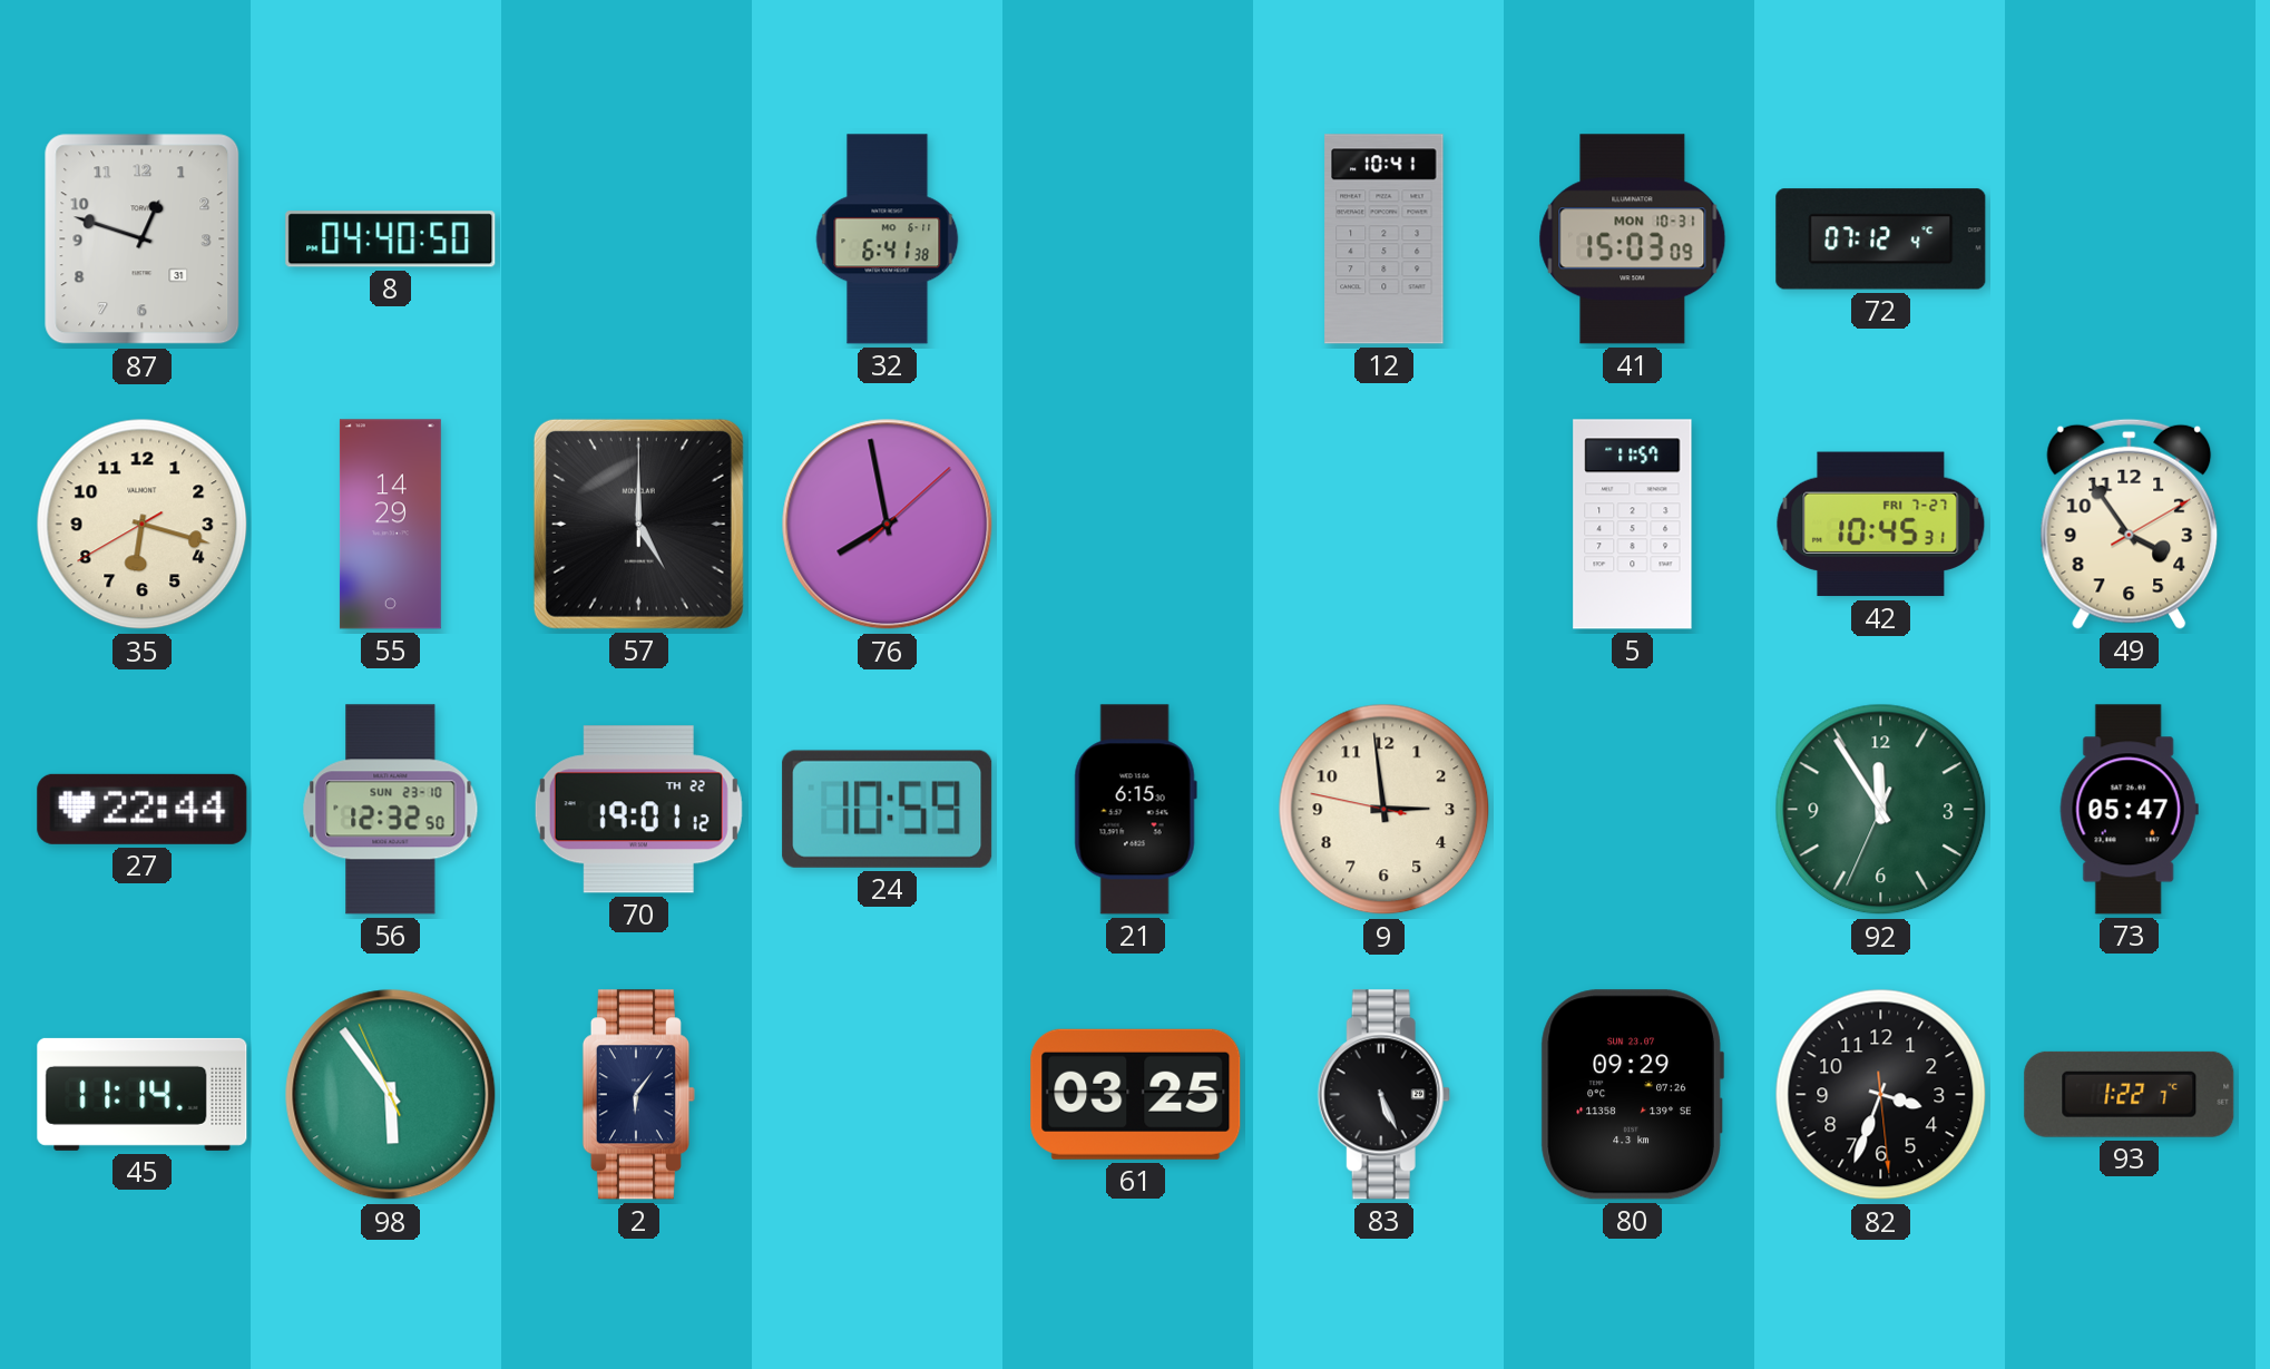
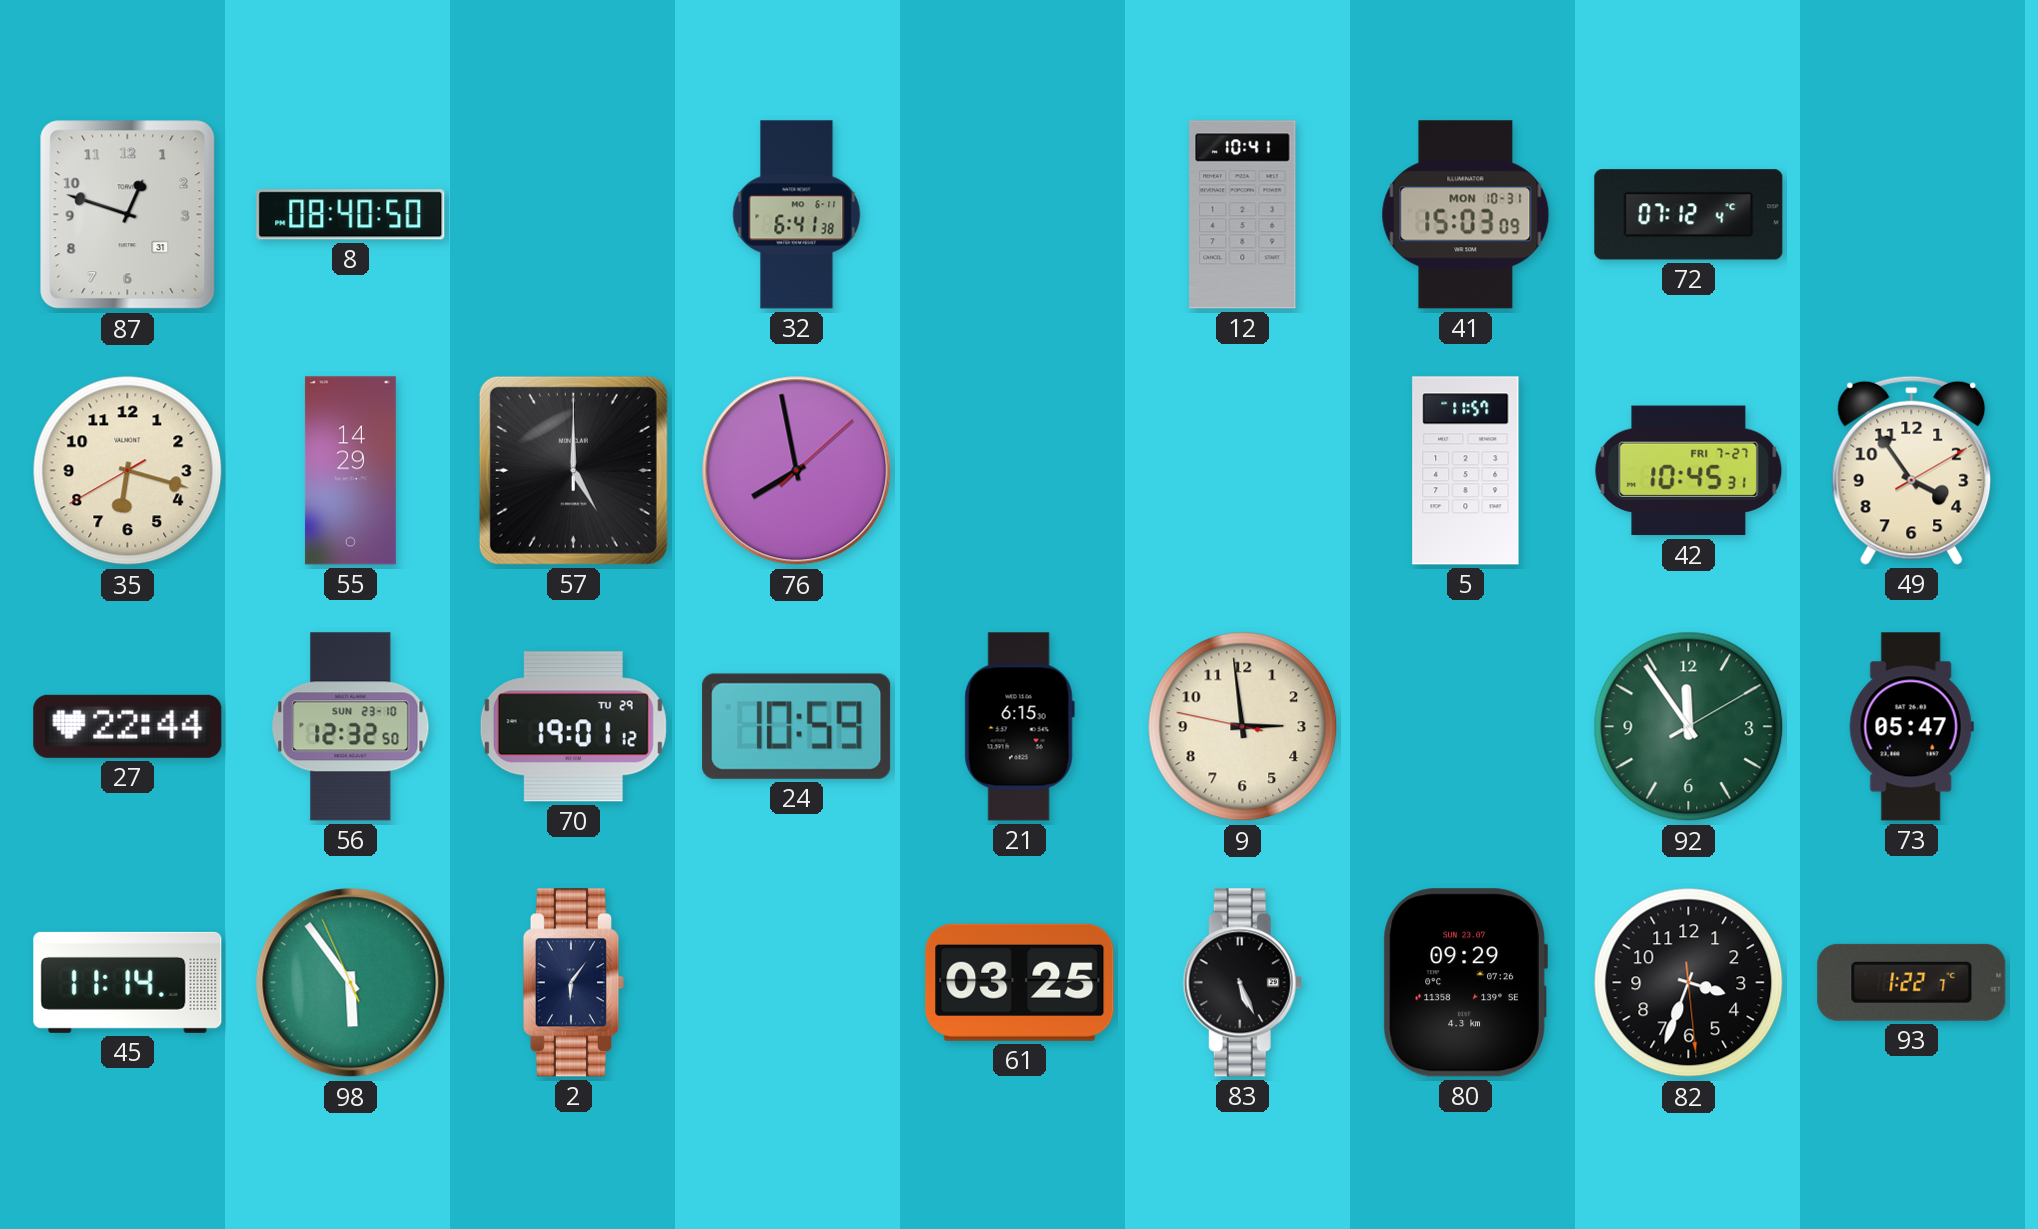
8: 04:40 -> 08:40 (351, 215)
70 date: TH 22 -> TU 29 (573, 727)
92: 11:54:34 -> 11:54:10 (1689, 727)
